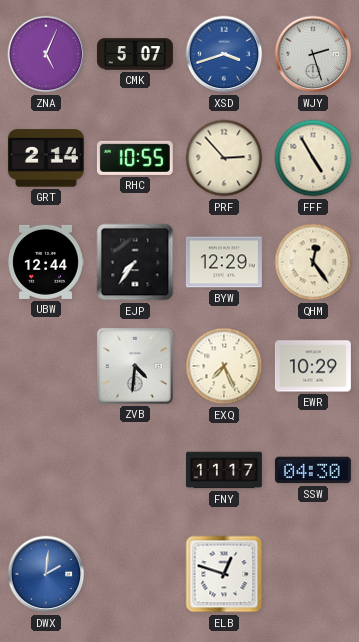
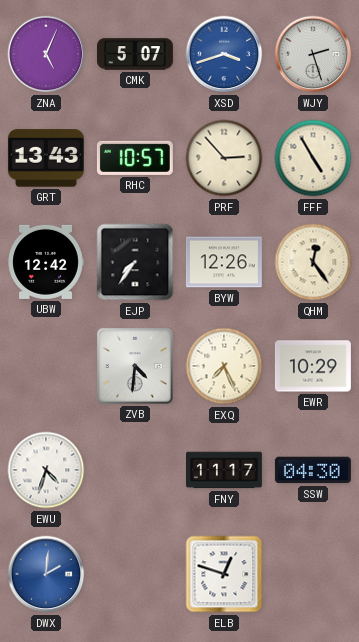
GRT: 2:14 -> 13:43 (46, 158)
RHC: 10:55 -> 10:57 (135, 158)
UBW: 12:44 -> 12:42 (46, 262)
BYW: 12:29 -> 12:26 (224, 262)
EWU: none -> 4:33 (46, 470)
